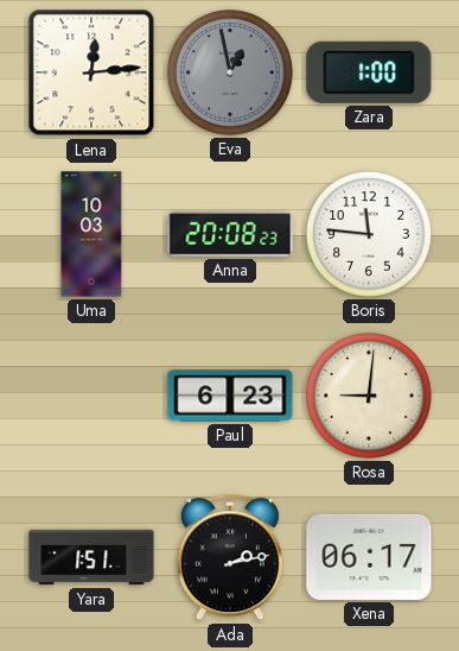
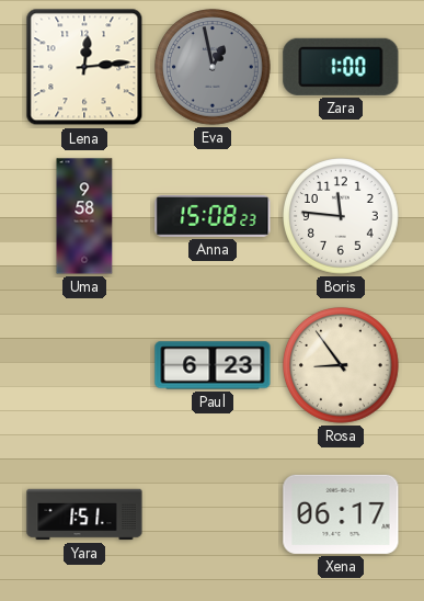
Uma: 10:03 -> 9:58 (84, 216)
Anna: 20:08 -> 15:08 (213, 217)
Rosa: 9:01 -> 8:54 (342, 366)
Ada: 2:13 -> none (230, 558)
